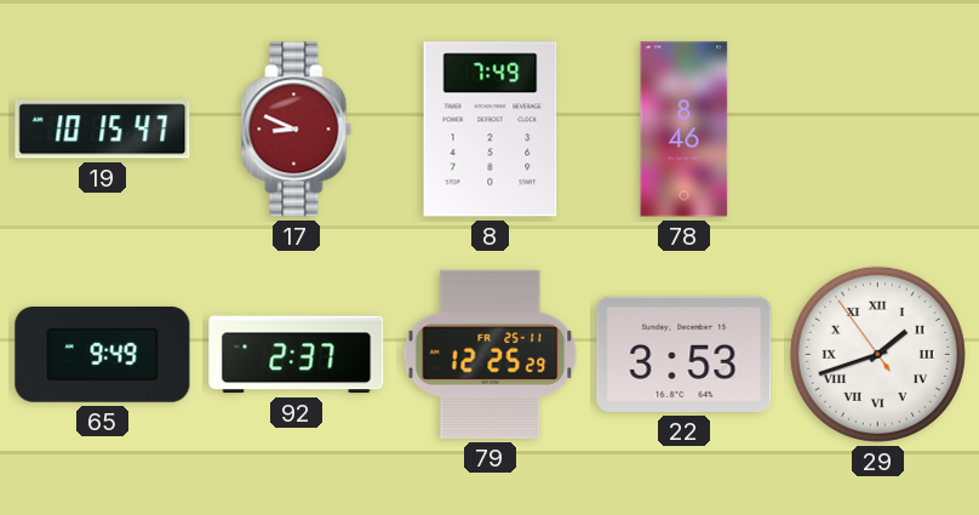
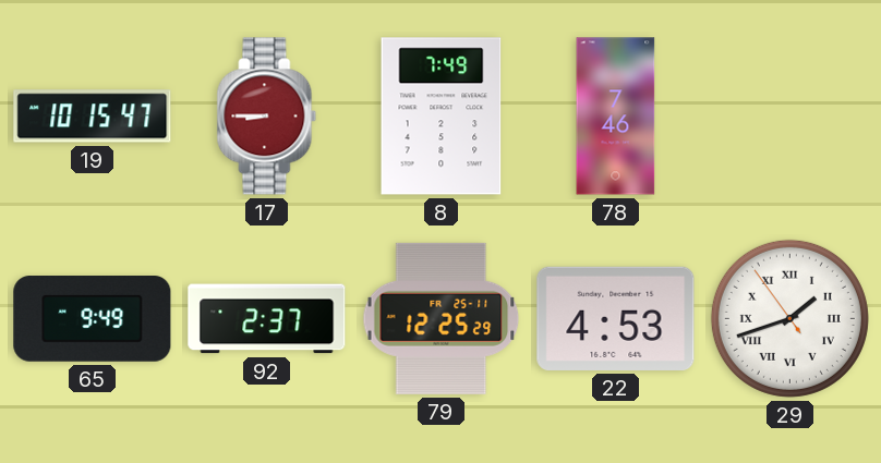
17: 8:49 -> 8:45 (267, 117)
78: 8:46 -> 7:46 (616, 117)
22: 3:53 -> 4:53 (616, 318)
